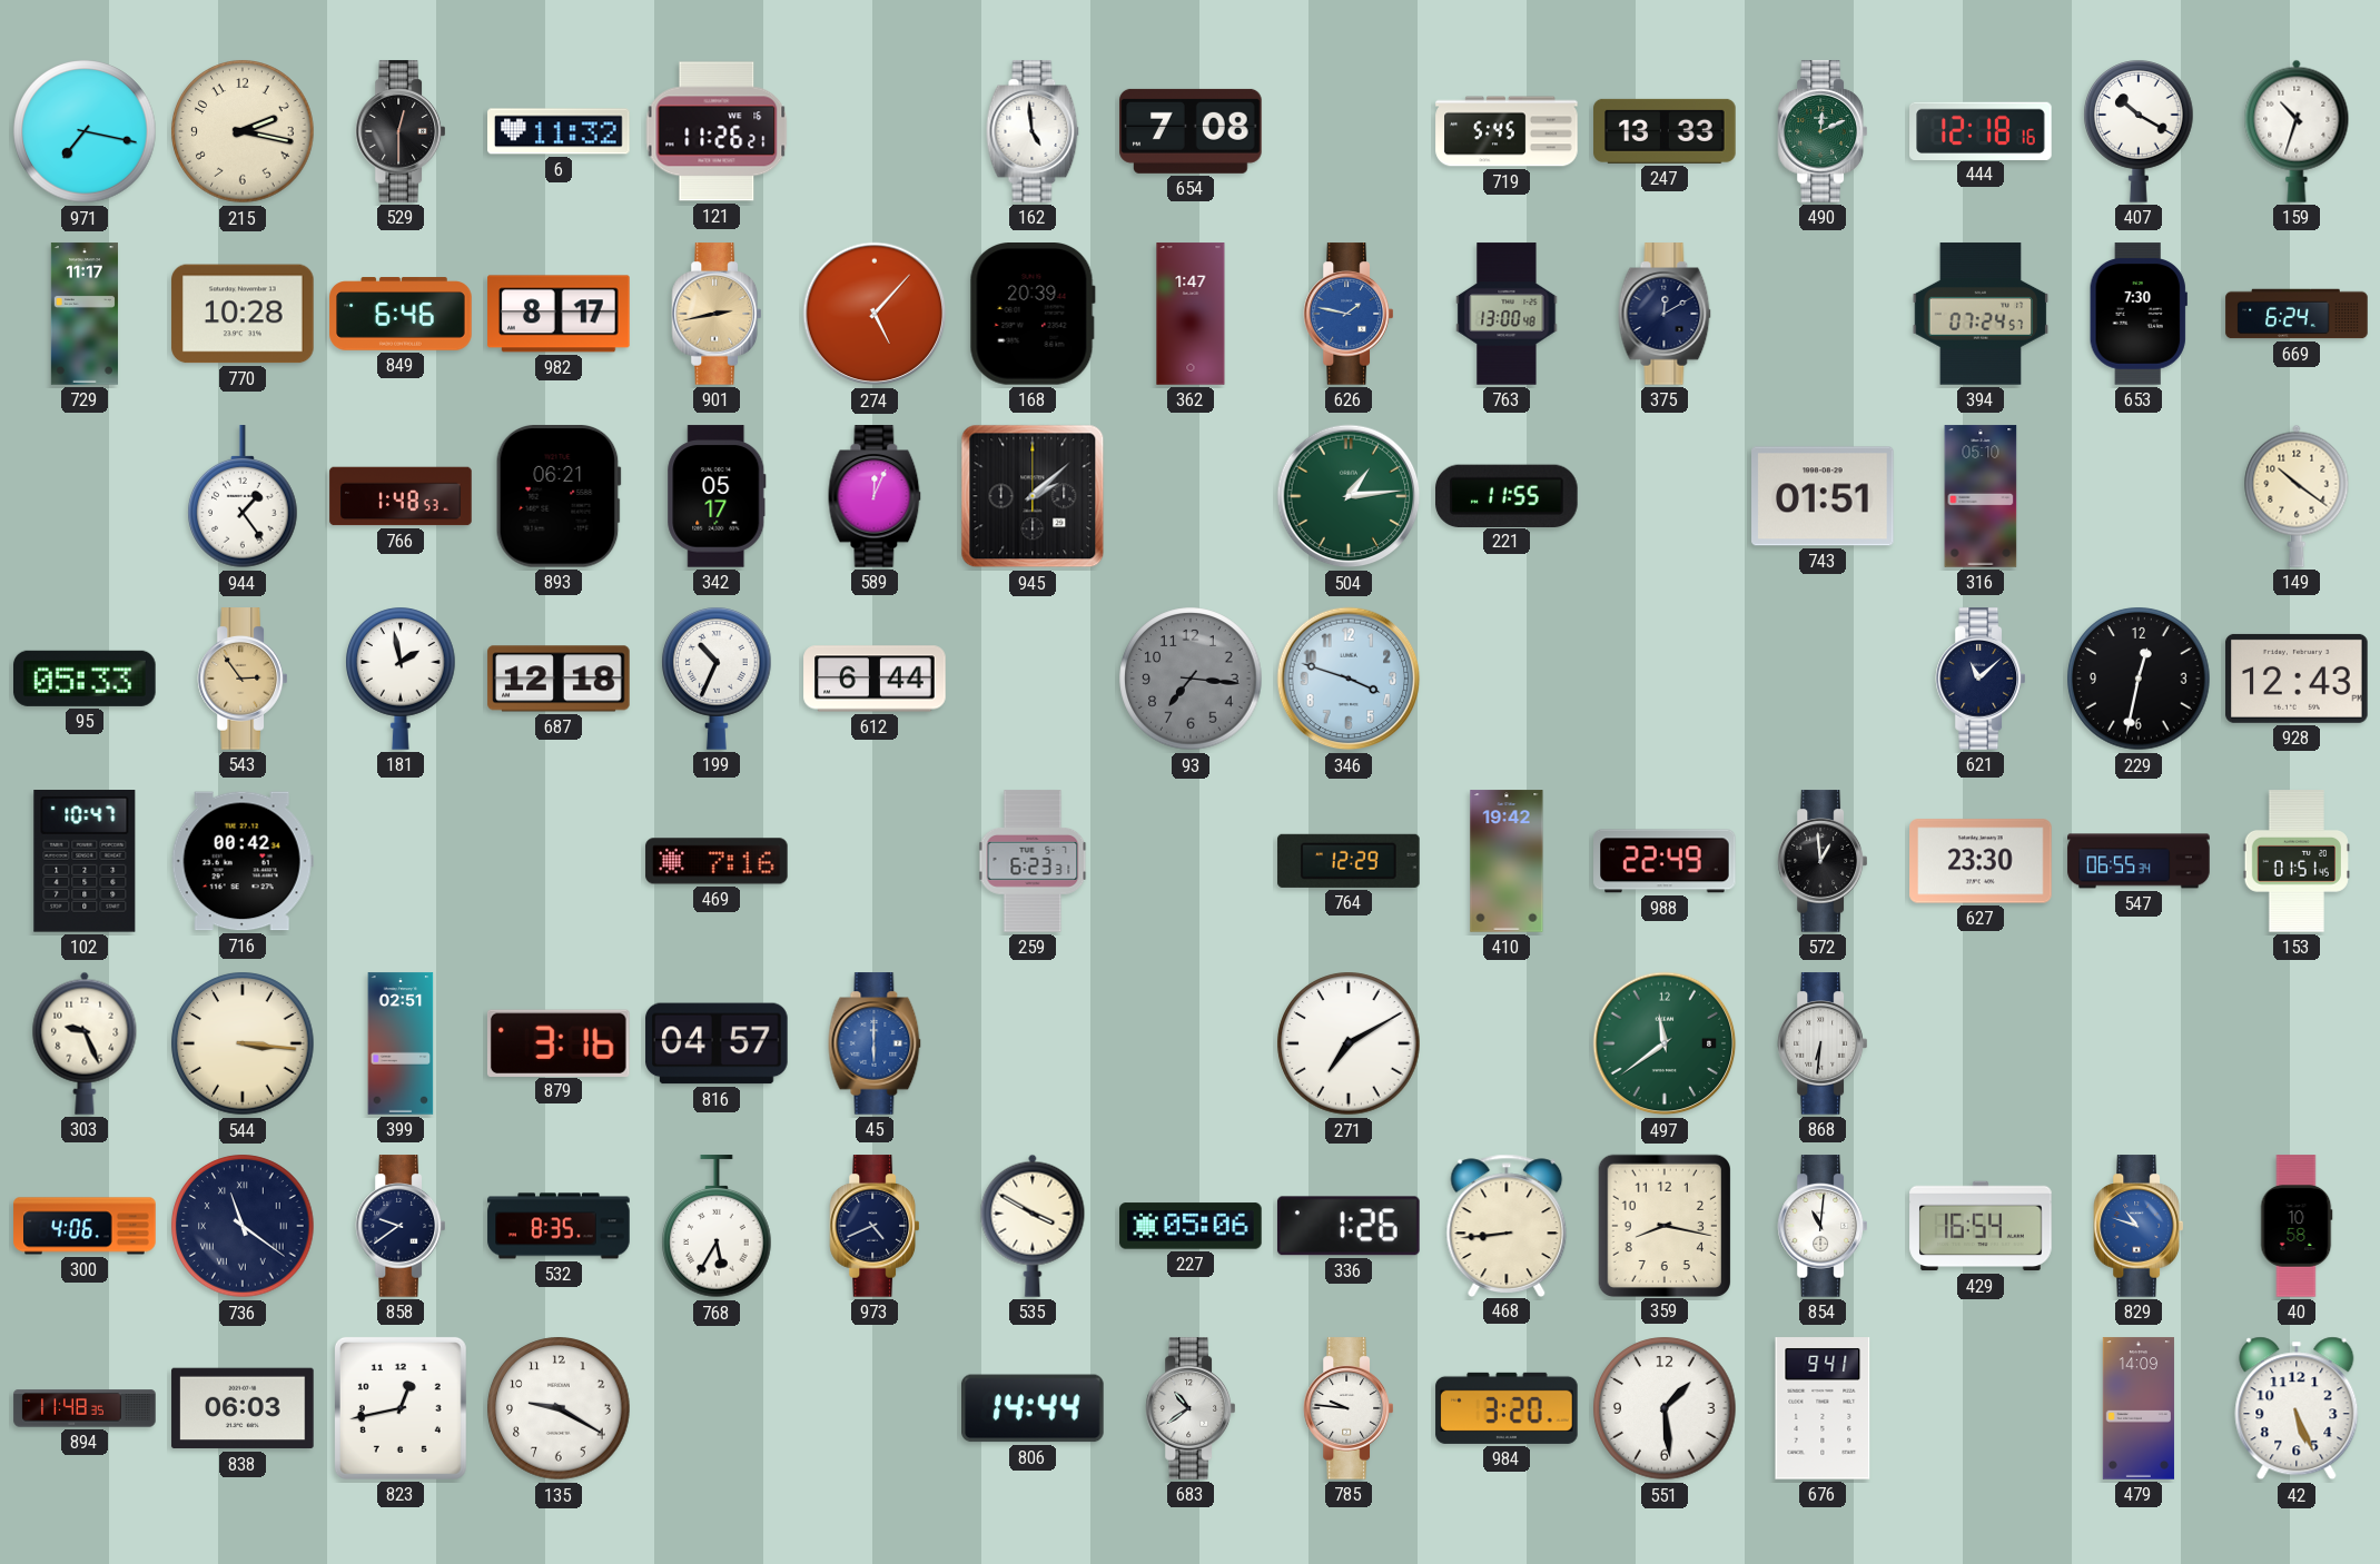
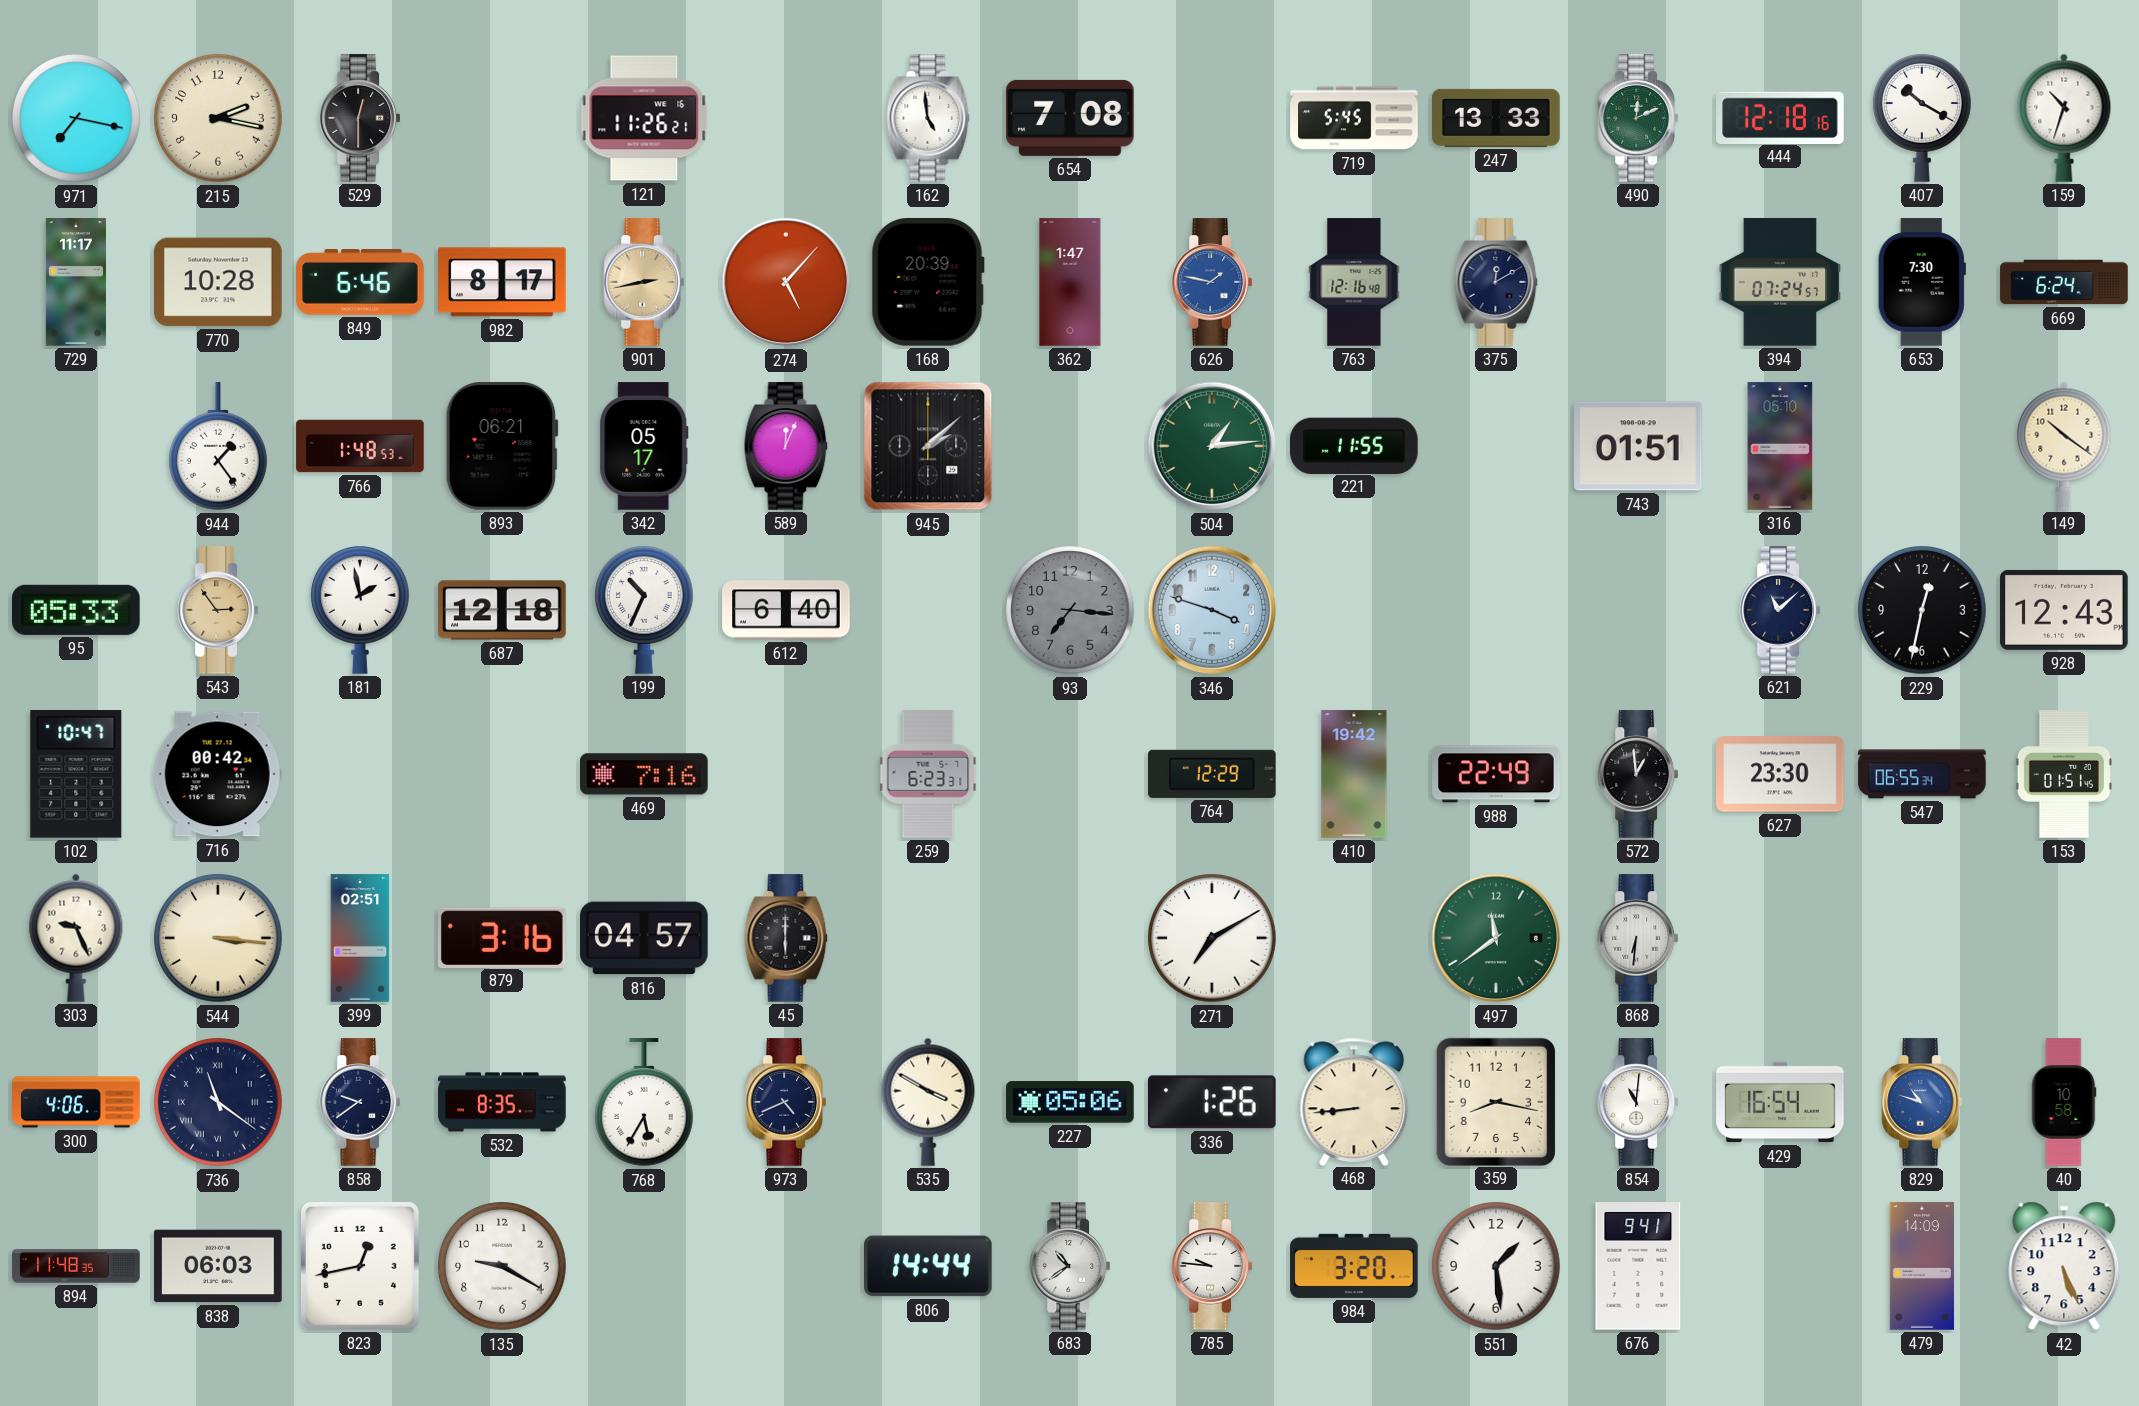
6: 11:32 -> none (559, 131)
763: 13:00 -> 12:16 (1354, 282)
612: 6:44 -> 6:40 (786, 610)
45 dial: blue -> black (786, 938)
